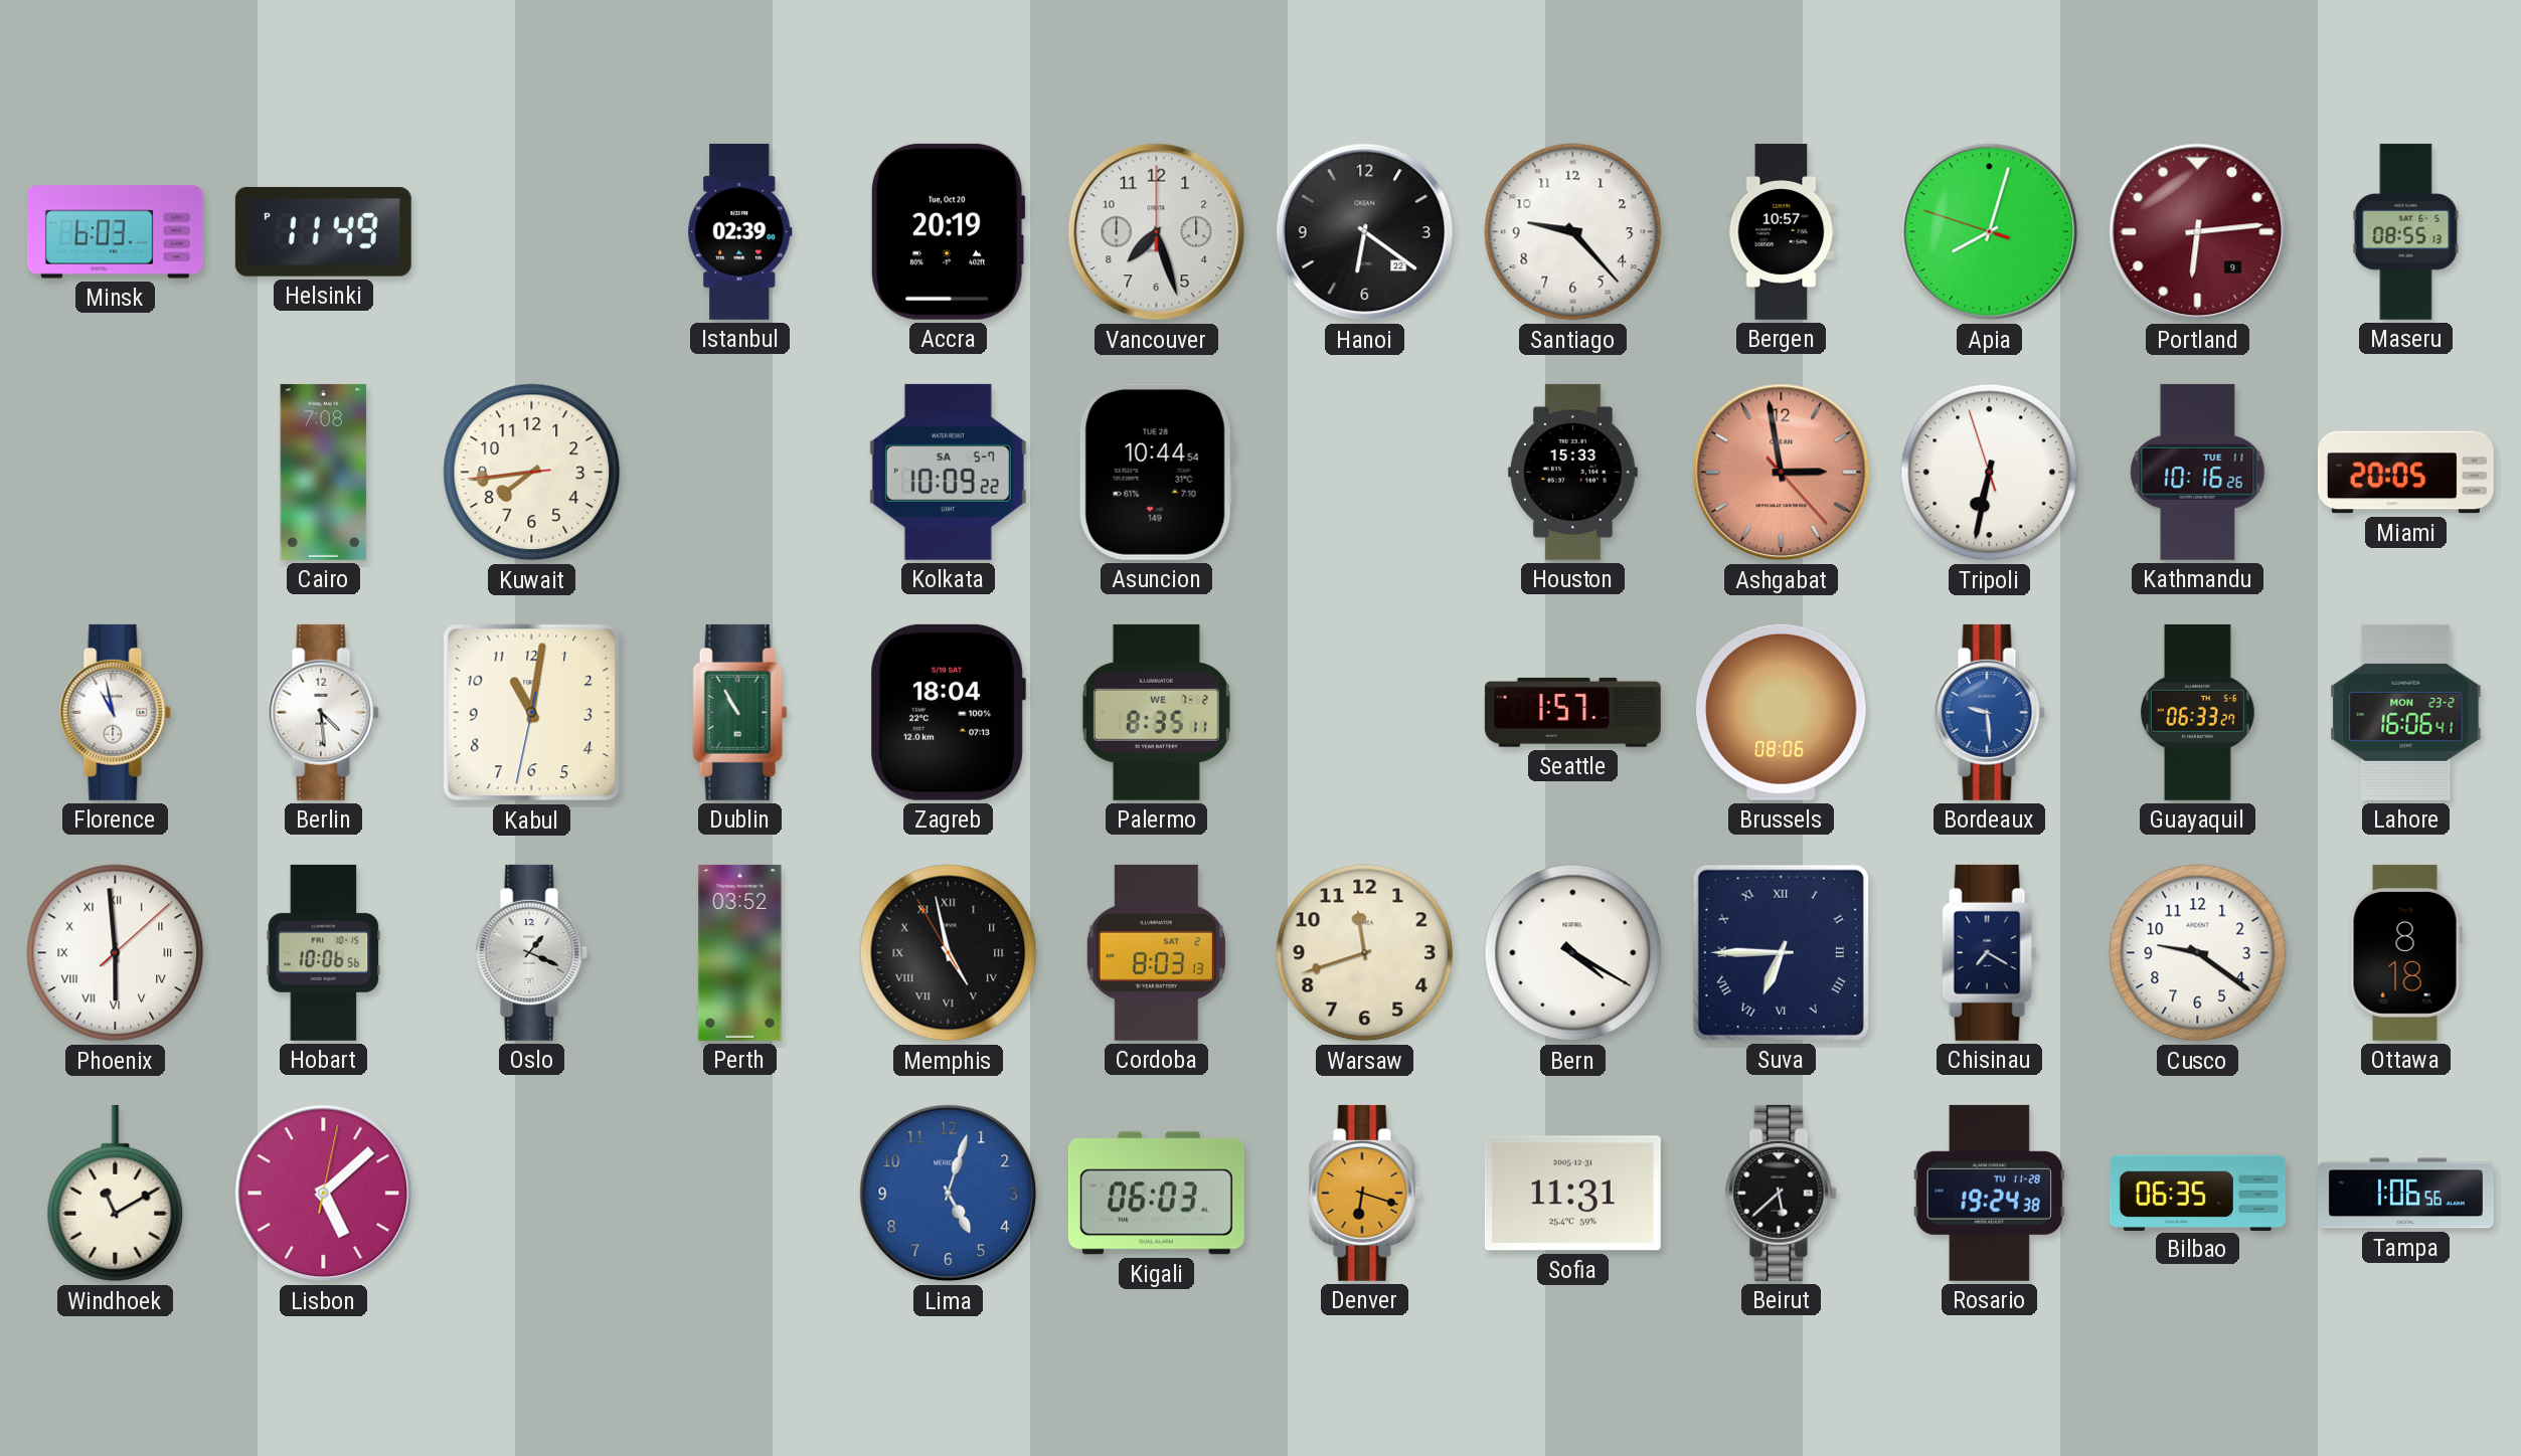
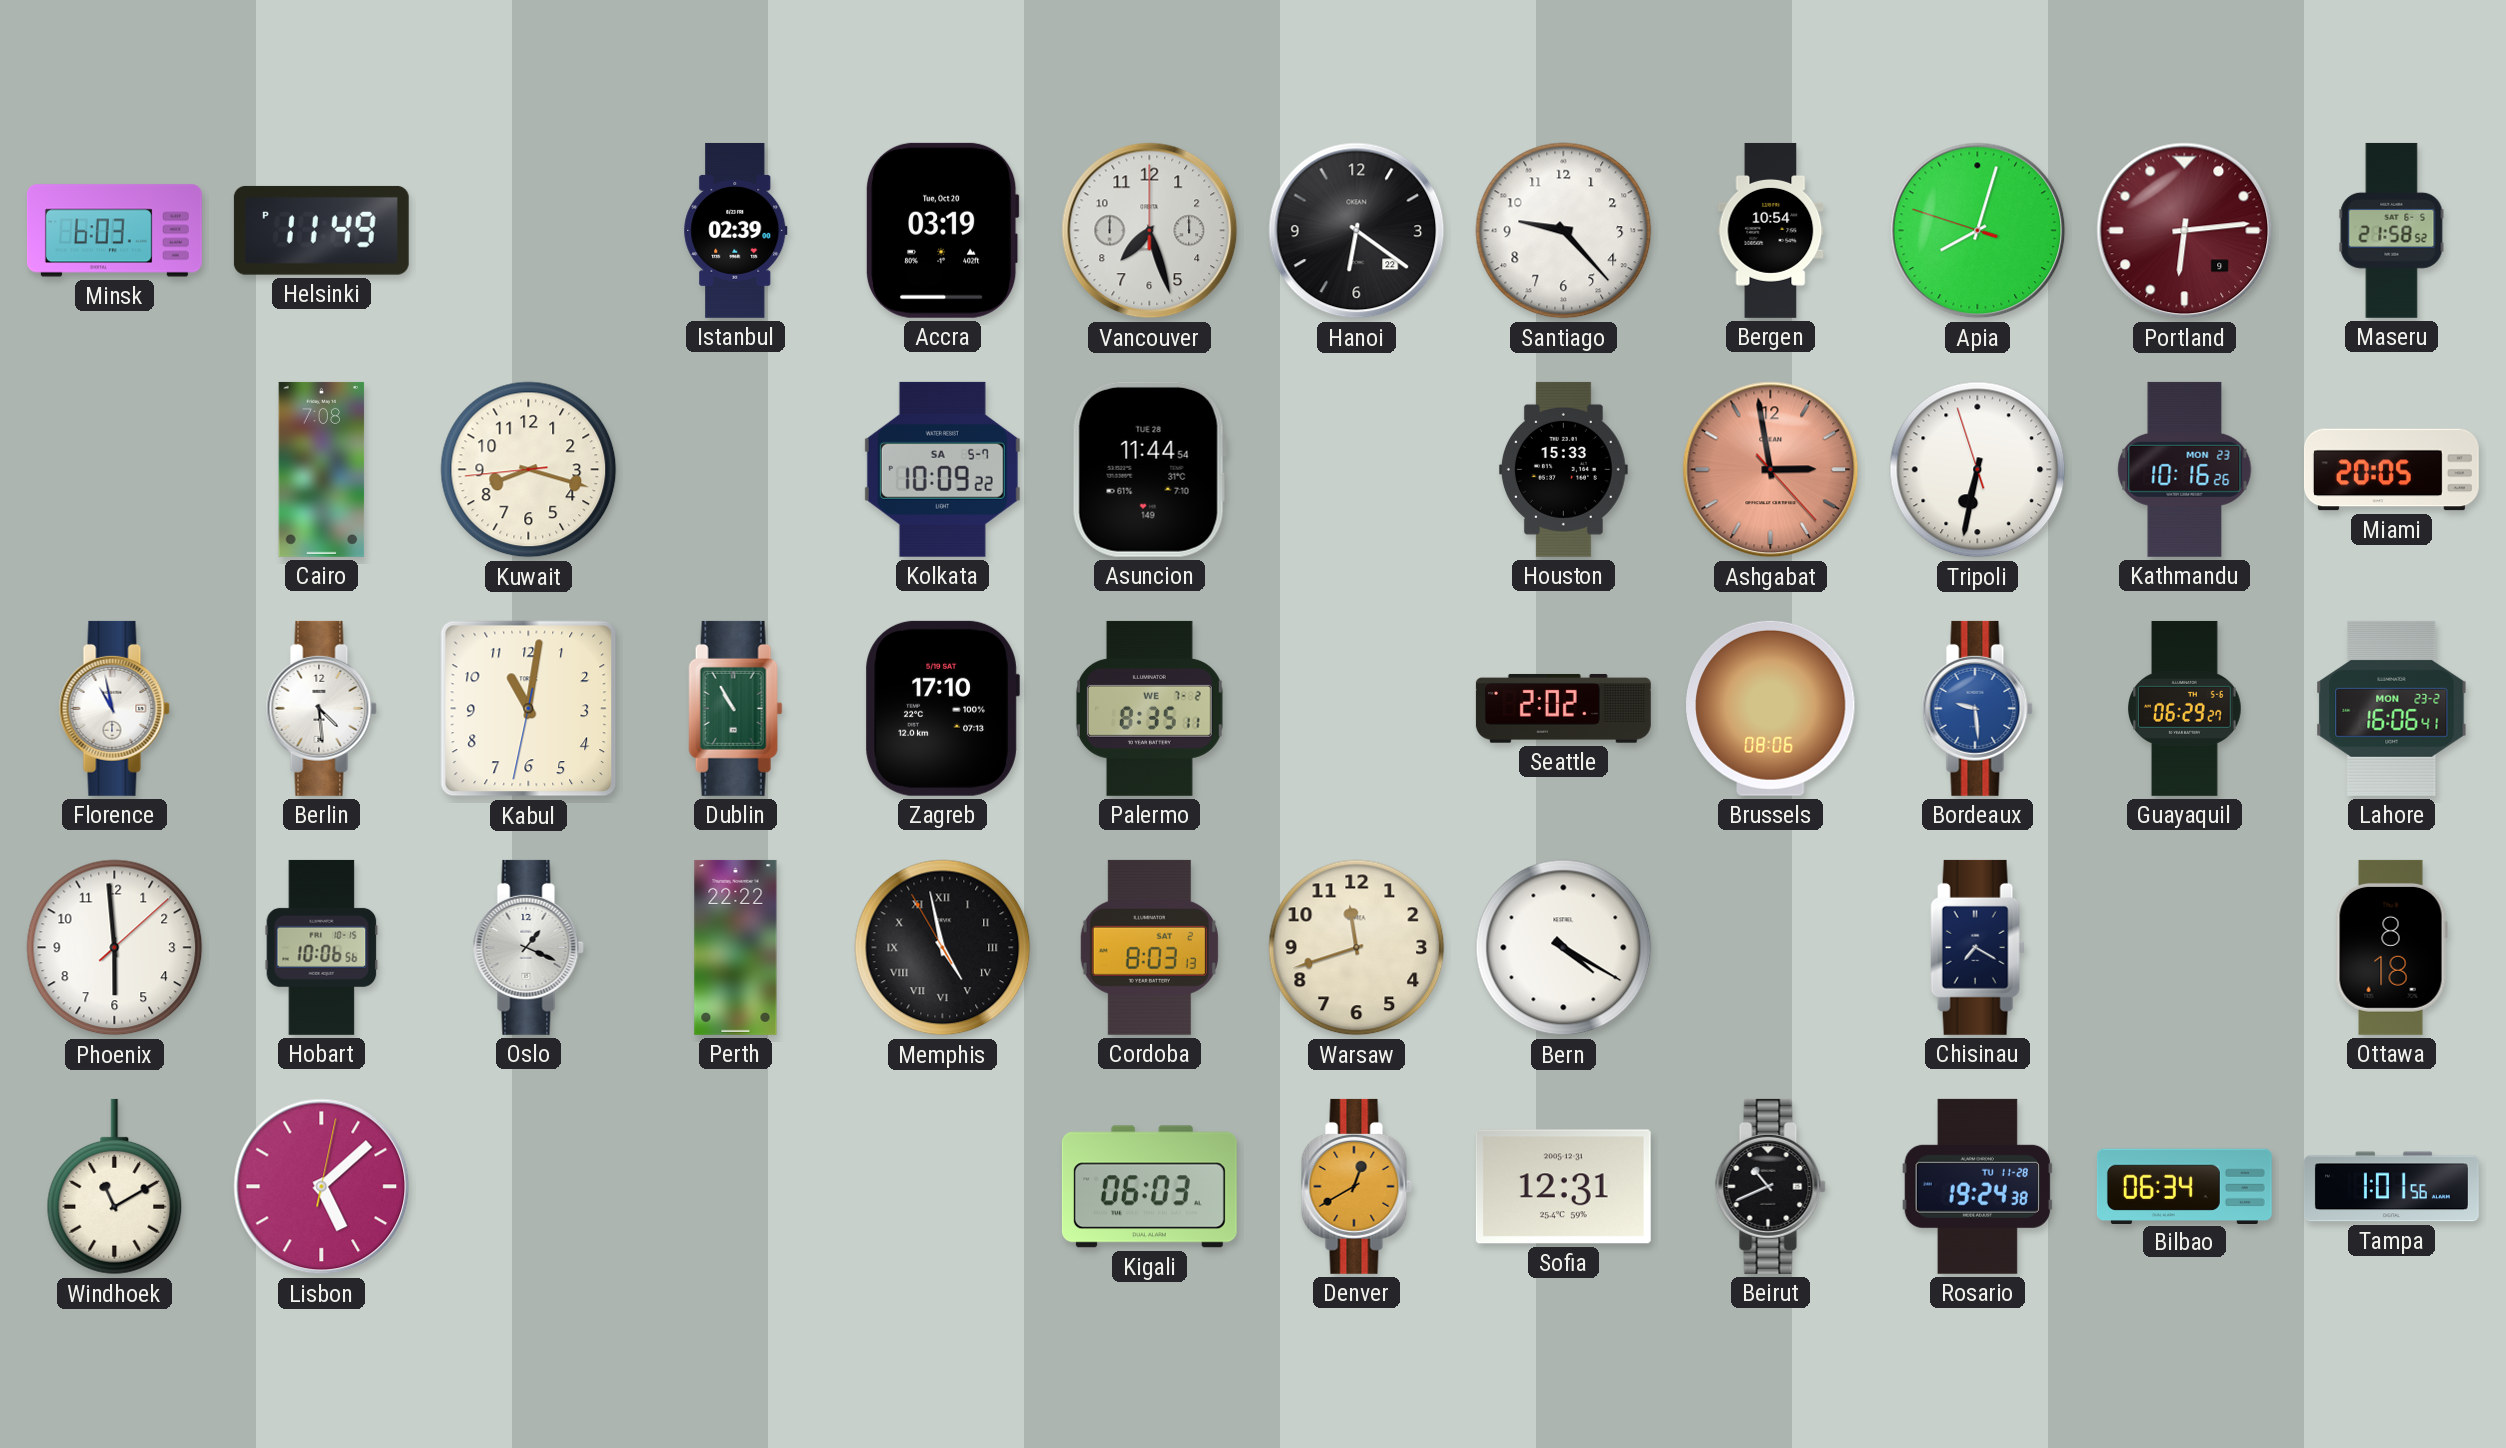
Accra: 20:19 -> 03:19 (942, 230)
Bergen: 10:57 -> 10:54 (1771, 230)
Maseru: 08:55 -> 21:58 (2392, 230)
Kuwait: 7:43 -> 8:17 (529, 470)
Asuncion: 10:44 -> 11:44 (1149, 469)
Kathmandu date: TUE 11 -> MON 23 (2185, 469)
Zagreb: 18:04 -> 17:10 (942, 708)
Seattle: 1:57 -> 2:02 (1563, 709)
Guayaquil: 06:33 -> 06:29 (2185, 708)
Phoenix numerals: Roman -> Arabic (115, 948)
Perth: 03:52 -> 22:22 (736, 947)
Suva: 6:45 -> none (1781, 952)
Cusco: 9:21 -> none (2198, 953)
Lima: 5:03 -> none (949, 1194)
Denver: 6:18 -> 12:40 (1356, 1186)
Sofia: 11:31 -> 12:31 (1563, 1187)
Beirut: 5:38 -> 10:41 (1770, 1186)
Bilbao: 06:35 -> 06:34 (2184, 1186)
Tampa: 1:06 -> 1:01 (2391, 1187)
